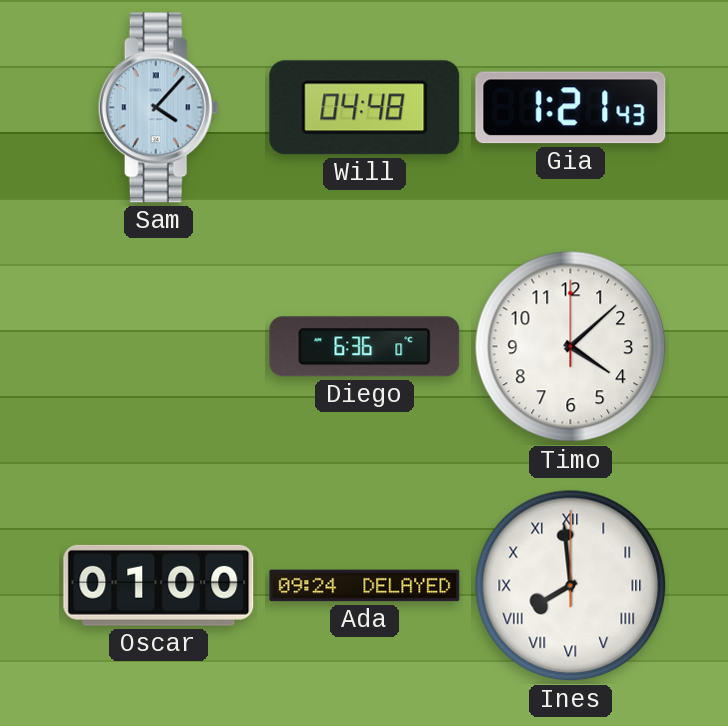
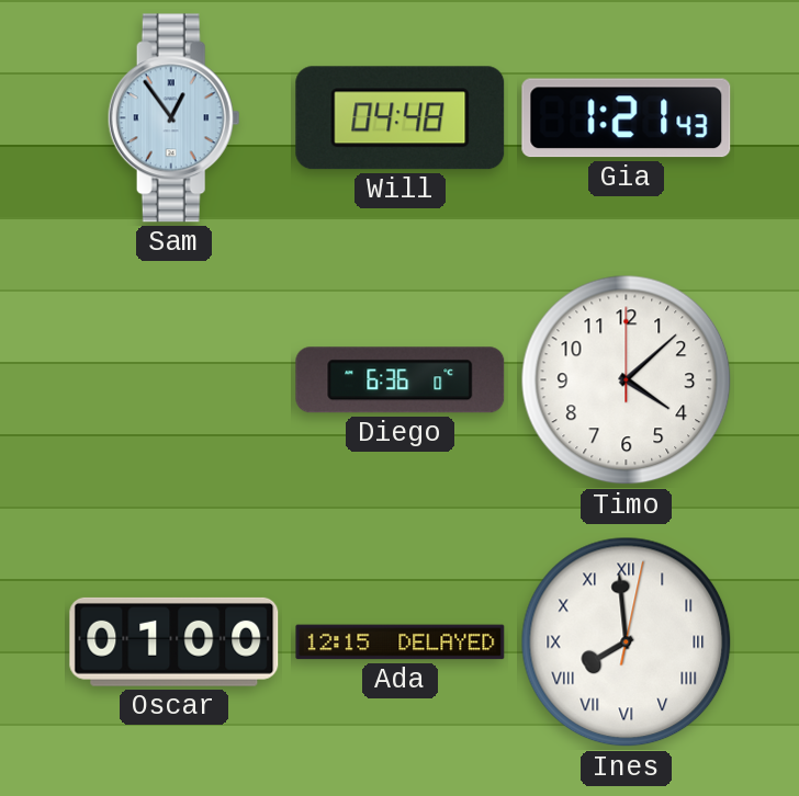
Sam: 4:07 -> 12:54 (173, 118)
Ada: 09:24 -> 12:15 (401, 643)
Ines: 7:59:00 -> 7:59:02 (627, 643)
